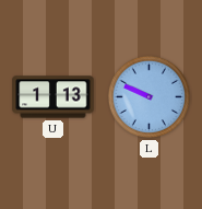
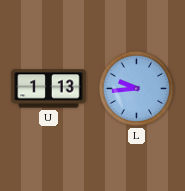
L: 9:49 -> 9:44 (137, 89)
